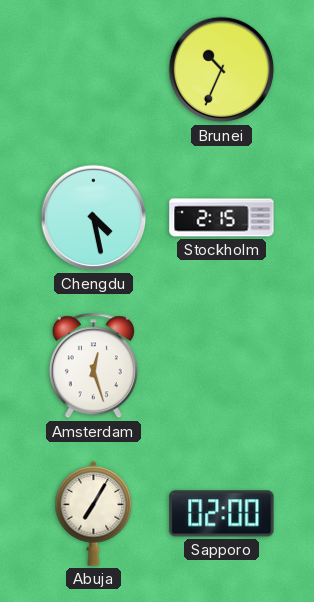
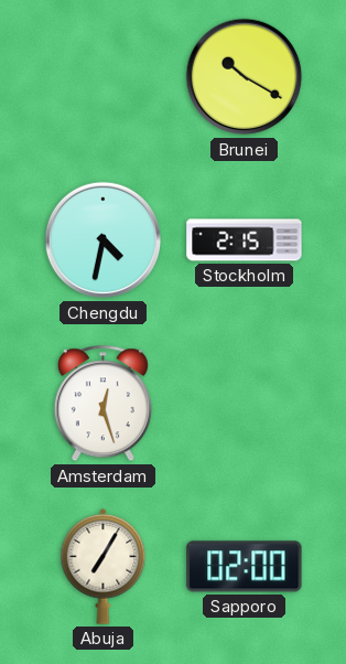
Brunei: 10:34 -> 10:20 (245, 77)
Chengdu: 4:28 -> 4:32 (104, 240)
